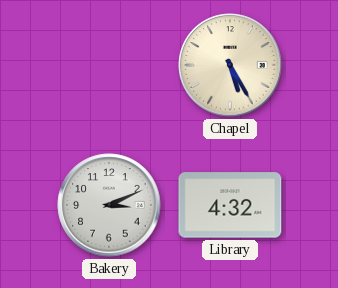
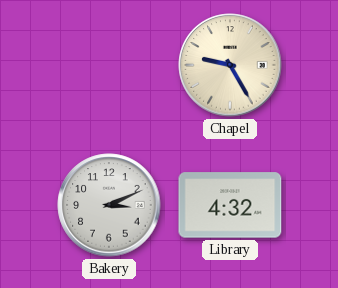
Chapel: 5:25 -> 9:25 (230, 65)
